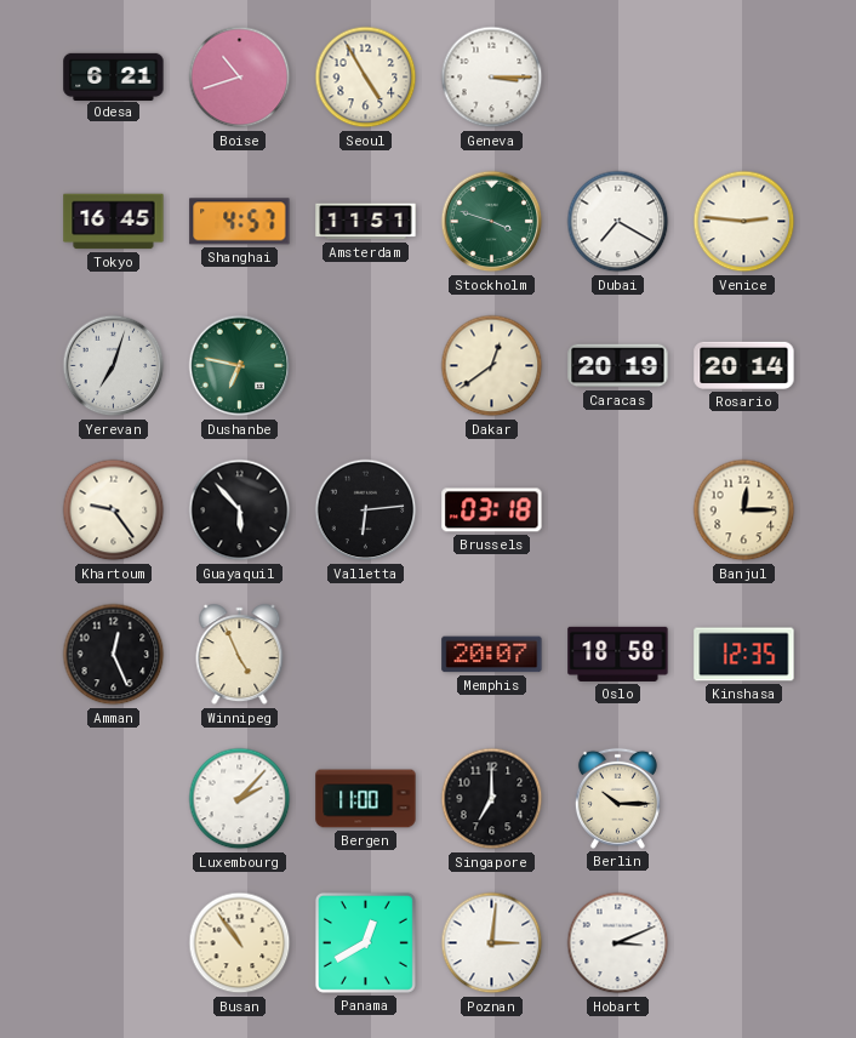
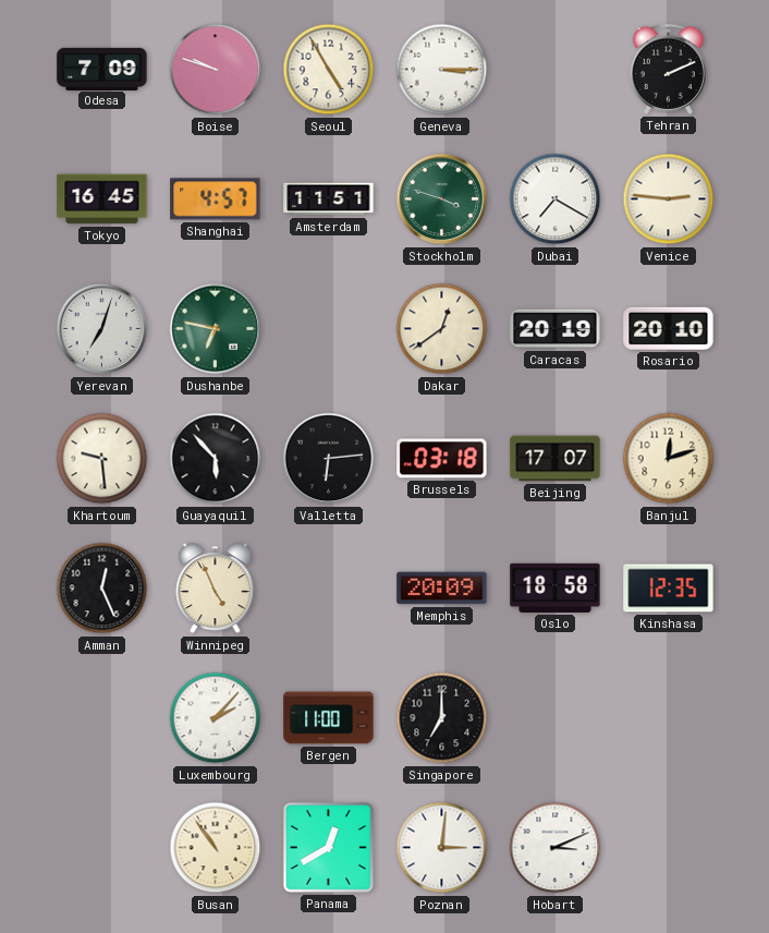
Odesa: 6:21 -> 7:09 (102, 69)
Boise: 10:42 -> 9:48 (216, 70)
Tehran: none -> 2:11 (668, 69)
Rosario: 20:14 -> 20:10 (669, 328)
Khartoum: 9:24 -> 9:29 (102, 459)
Beijing: none -> 17:07 (556, 459)
Banjul: 12:15 -> 12:12 (669, 459)
Memphis: 20:07 -> 20:09 (442, 589)
Berlin: 10:15 -> none (617, 798)
